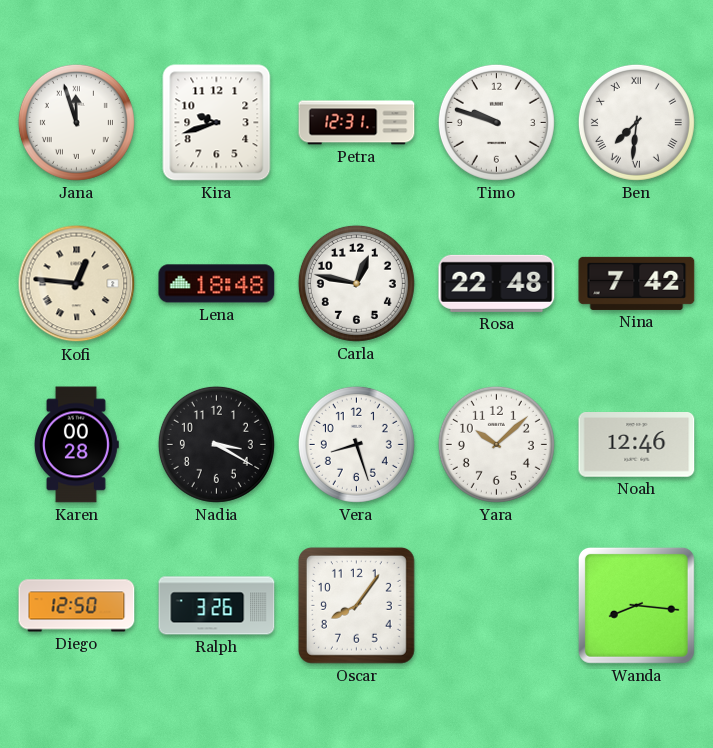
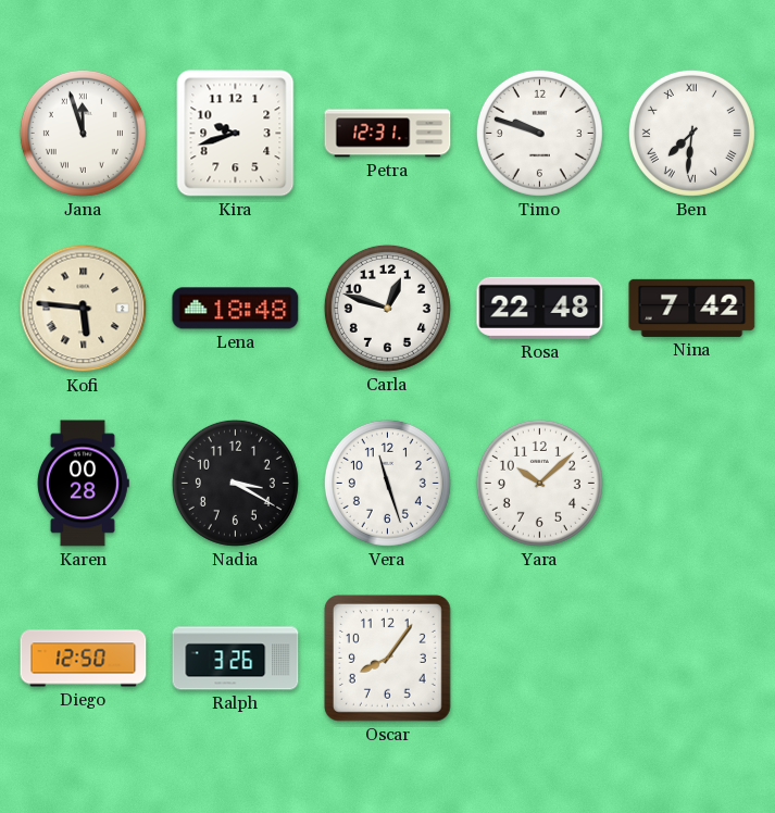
Kofi: 12:46 -> 5:46 (84, 309)
Carla: 12:47 -> 12:48 (387, 308)
Vera: 8:27 -> 11:27 (387, 483)
Noah: 12:46 -> none (637, 445)
Wanda: 8:16 -> none (636, 605)
